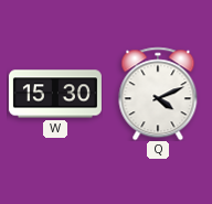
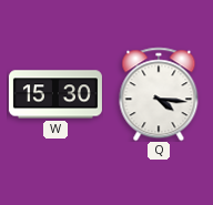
Q: 4:11 -> 4:16 (159, 94)
